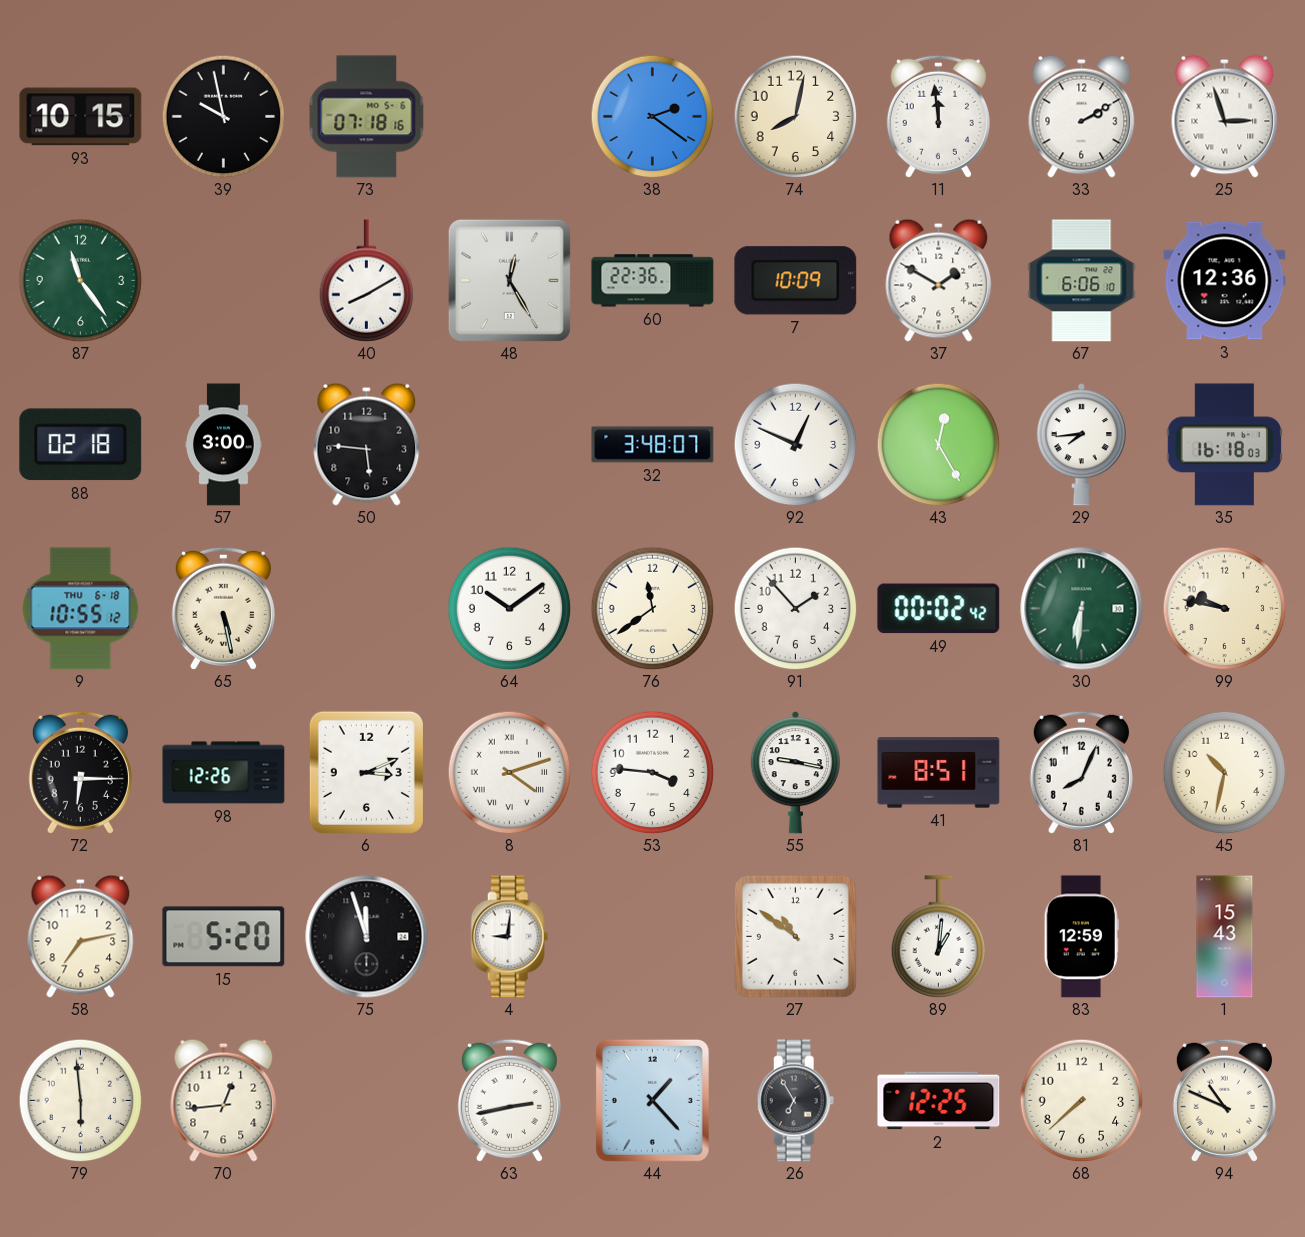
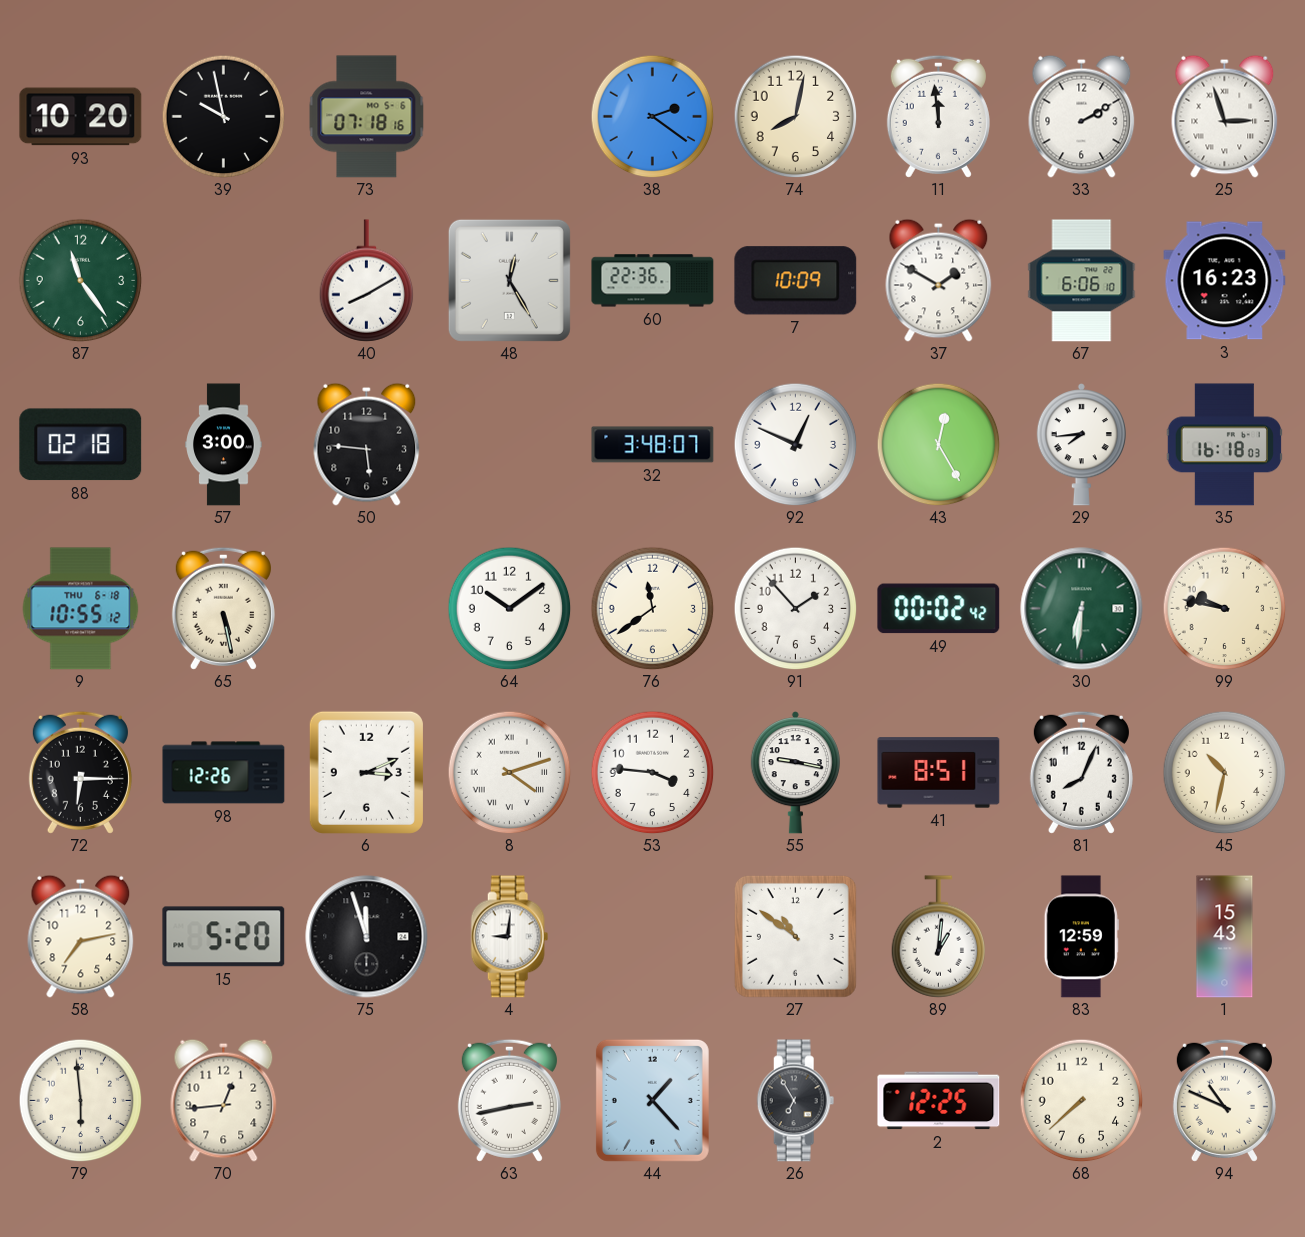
93: 10:15 -> 10:20 (81, 117)
3: 12:36 -> 16:23 (1225, 281)
